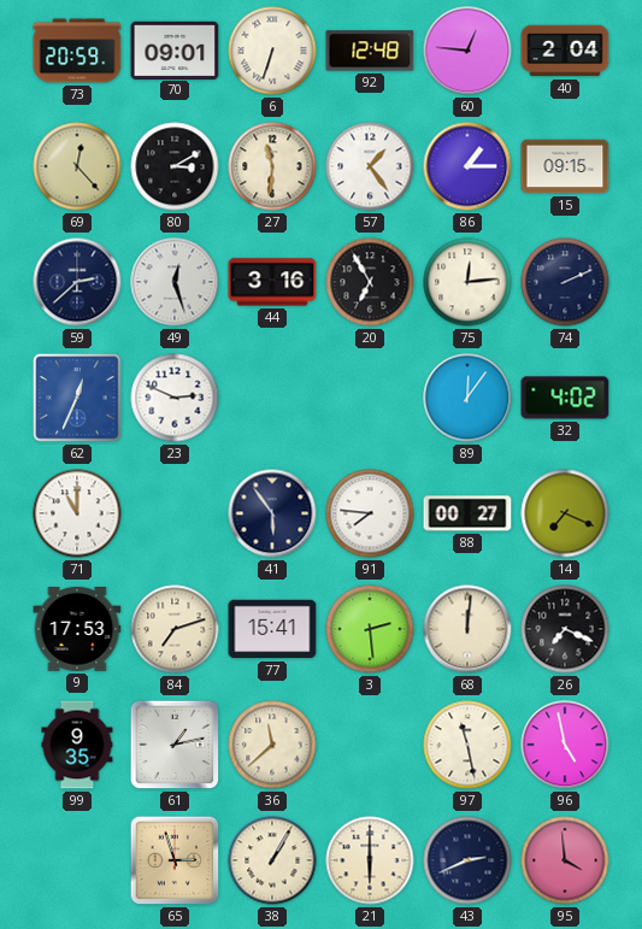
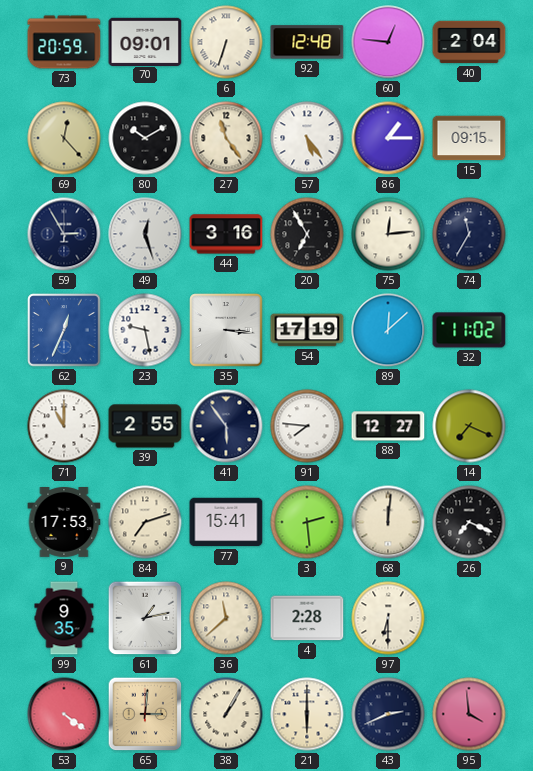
80: 3:10 -> 10:10 (145, 138)
27: 11:31 -> 11:24 (226, 138)
57: 1:24 -> 5:24 (307, 138)
59: 2:38 -> 2:55 (64, 234)
74: 2:11 -> 11:35 (469, 234)
23: 2:49 -> 9:28 (145, 330)
35: none -> 3:16 (226, 330)
54: none -> 17:19 (307, 330)
89: 12:06 -> 12:08 (388, 330)
32: 4:02 -> 11:02 (469, 330)
39: none -> 2:55 (145, 426)
88: 00:27 -> 12:27 (388, 426)
4: none -> 2:28 (307, 618)
97: 11:28 -> 6:30 (388, 618)
96: 4:58 -> none (565, 745)
53: none -> 4:21 (64, 714)
65: 2:57 -> 3:01 (145, 714)
